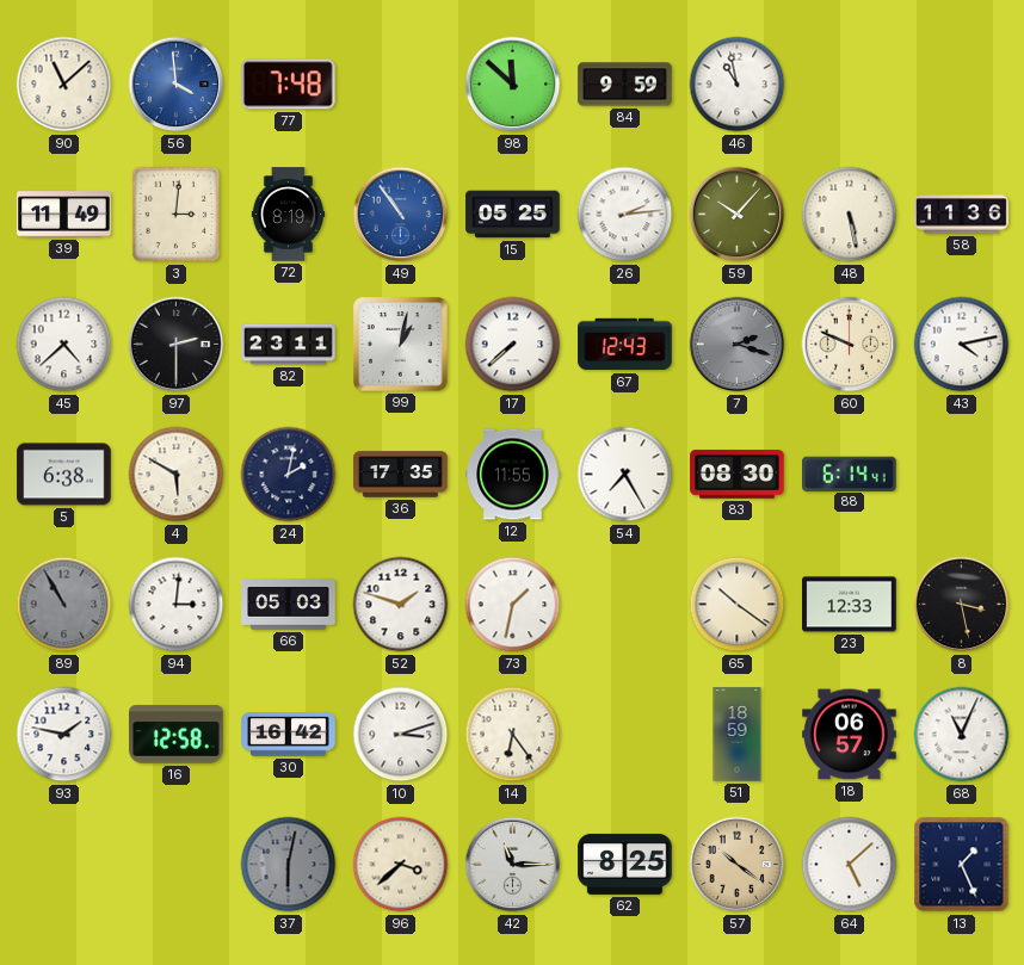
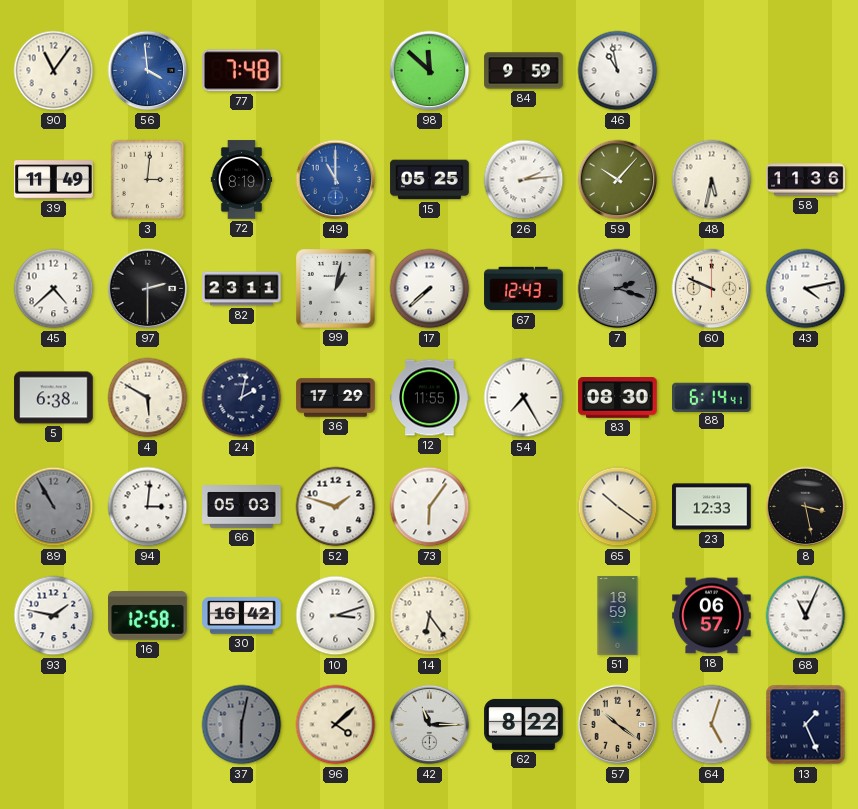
90: 11:08 -> 11:06 (54, 71)
49: 10:54 -> 11:00 (336, 180)
48: 5:28 -> 5:32 (712, 180)
36: 17:35 -> 17:29 (336, 398)
73: 1:32 -> 6:06 (430, 507)
96: 3:38 -> 4:08 (336, 725)
62: 8:25 -> 8:22 (524, 724)
64: 5:08 -> 5:03 (712, 725)
